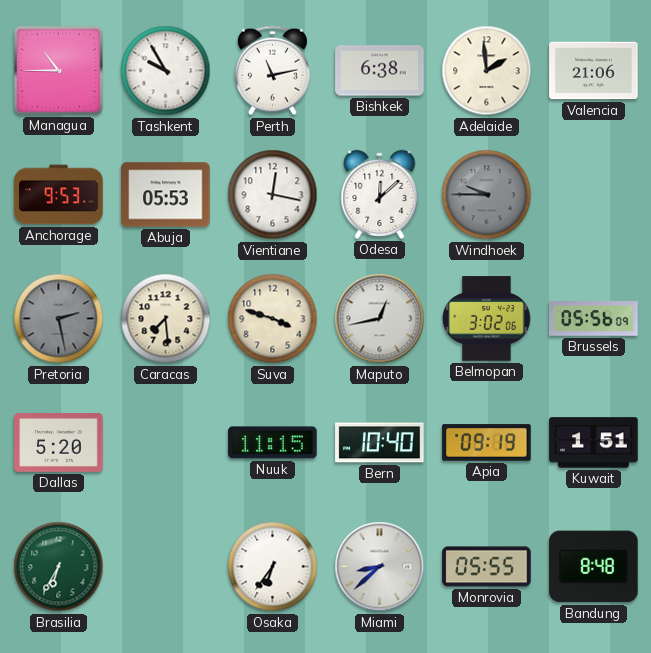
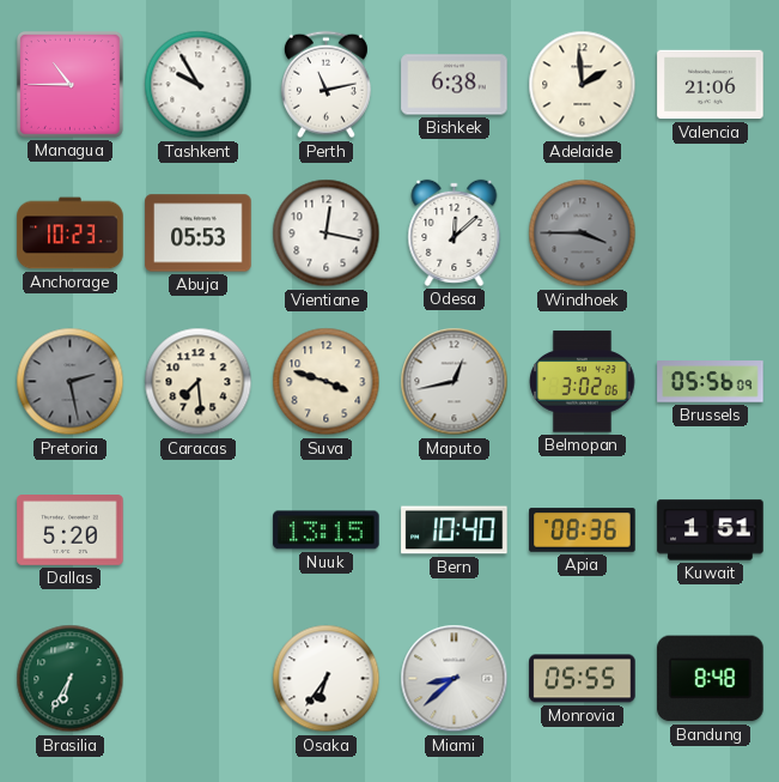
Anchorage: 9:53 -> 10:23 (71, 234)
Windhoek: 9:45 -> 3:45 (583, 234)
Nuuk: 11:15 -> 13:15 (327, 531)
Apia: 09:19 -> 08:36 (583, 531)
